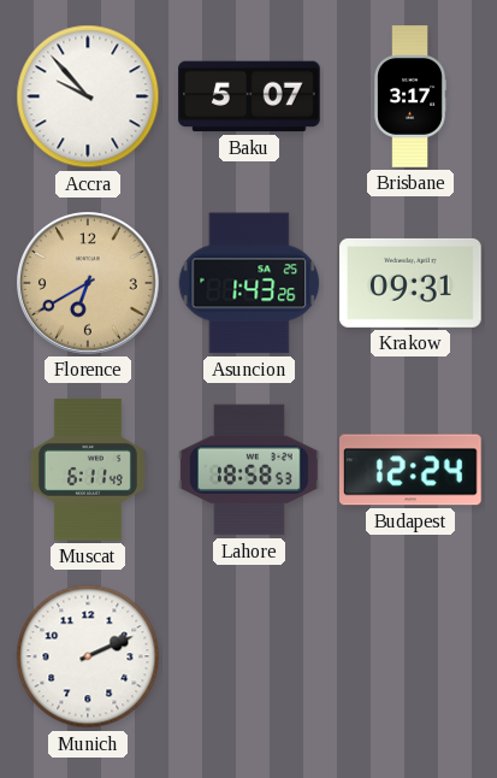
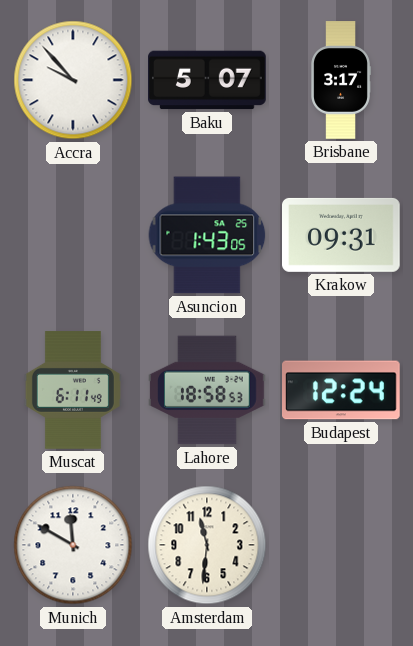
Florence: 6:40 -> none (88, 283)
Asuncion: 1:43:26 -> 1:43:05 (207, 235)
Munich: 2:11 -> 11:50 (73, 545)
Amsterdam: none -> 11:31 (207, 545)
